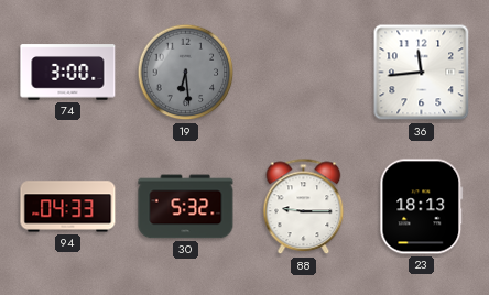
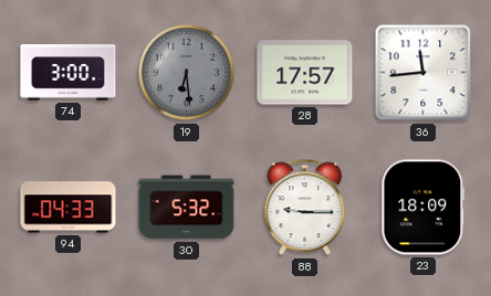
28: none -> 17:57 (305, 73)
23: 18:13 -> 18:09 (424, 208)
